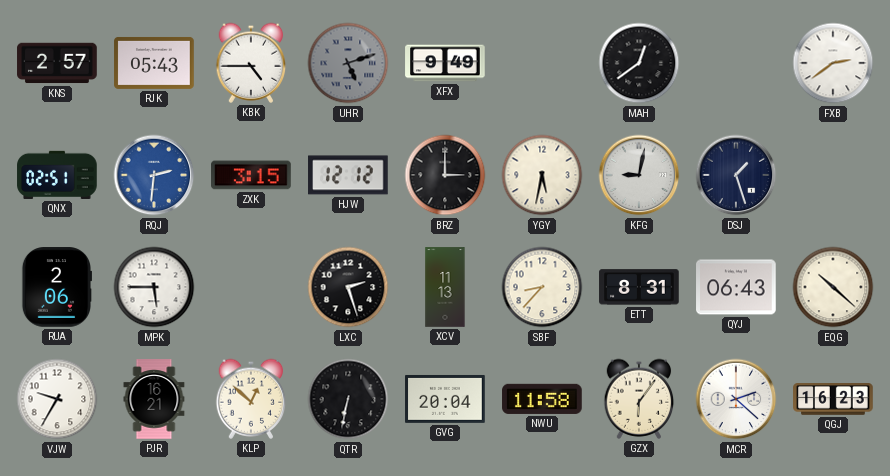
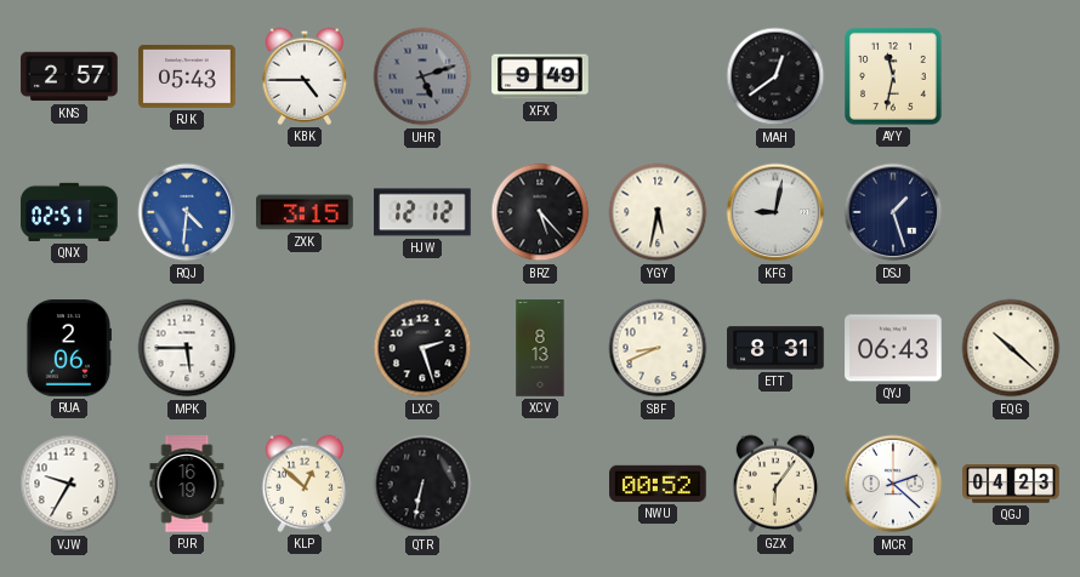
AYY: none -> 11:32 (894, 78)
FXB: 2:39 -> none (833, 63)
RQJ: 2:31 -> 4:31 (187, 212)
BRZ: 3:00 -> 5:23 (540, 212)
XCV: 11:13 -> 8:13 (540, 348)
SBF: 8:37 -> 8:41 (658, 348)
PJR: 16:21 -> 16:19 (187, 484)
GVG: 20:04 -> none (445, 399)
NWU: 11:58 -> 00:52 (658, 484)
QGJ: 16:23 -> 04:23 (1011, 485)
